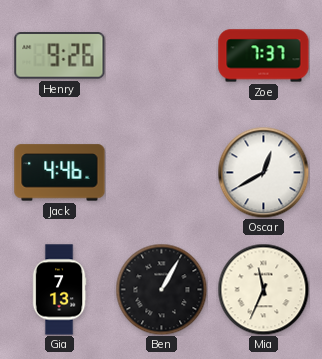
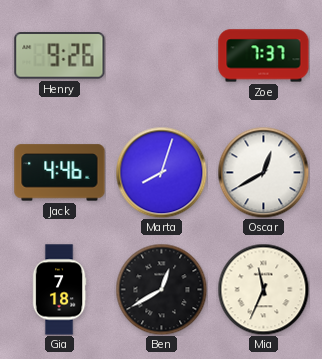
Marta: none -> 8:03 (161, 172)
Gia: 7:13 -> 7:18 (59, 290)
Ben: 1:05 -> 12:40 (161, 289)
